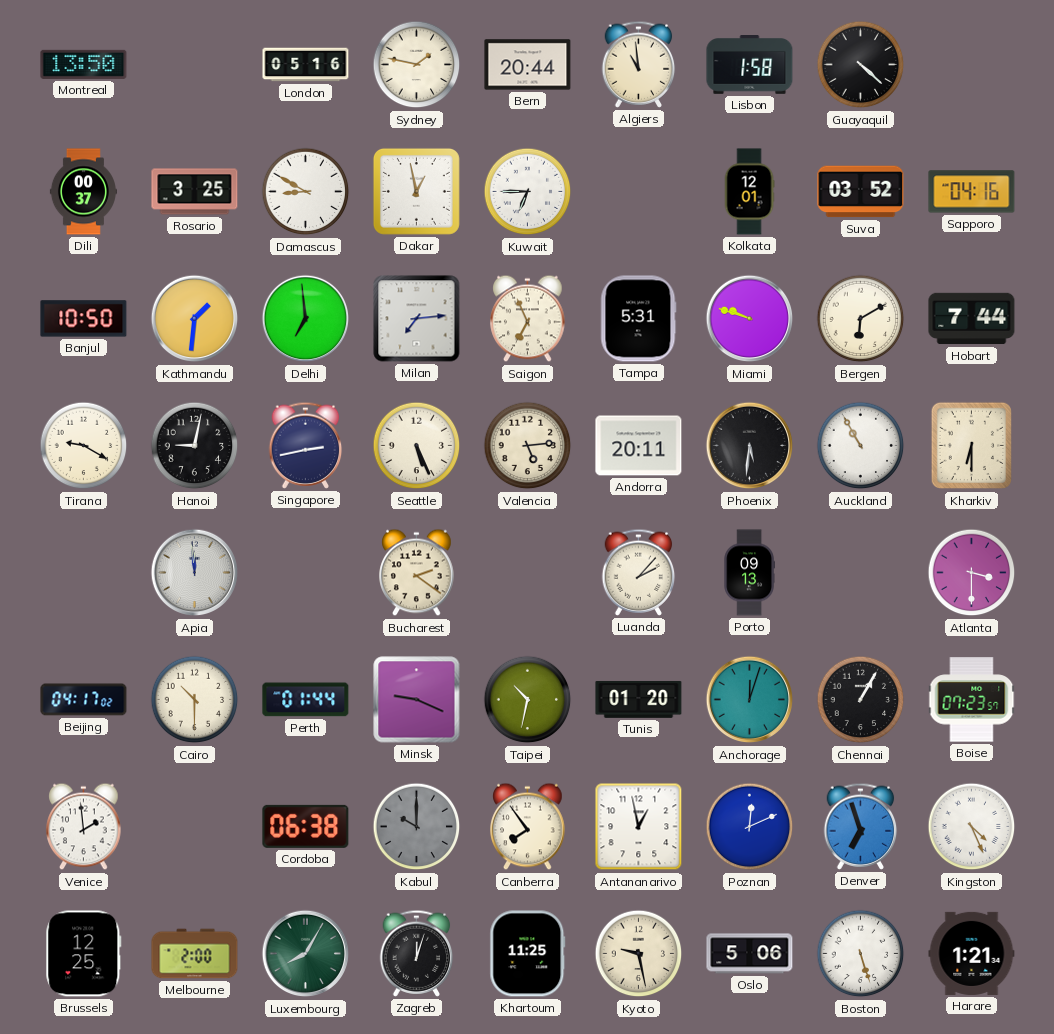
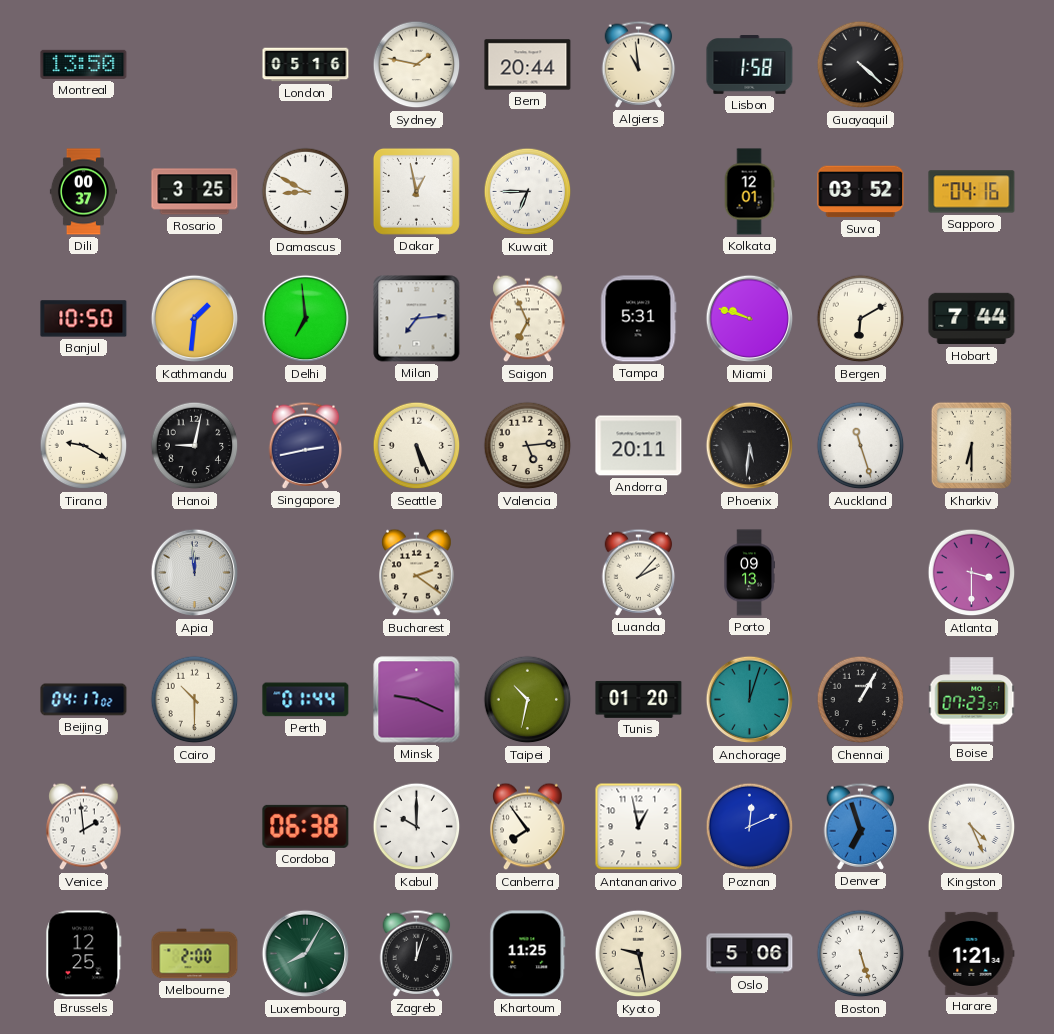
Auckland: 10:55 -> 11:27 (861, 446)
Kabul dial: grey -> white (417, 827)
